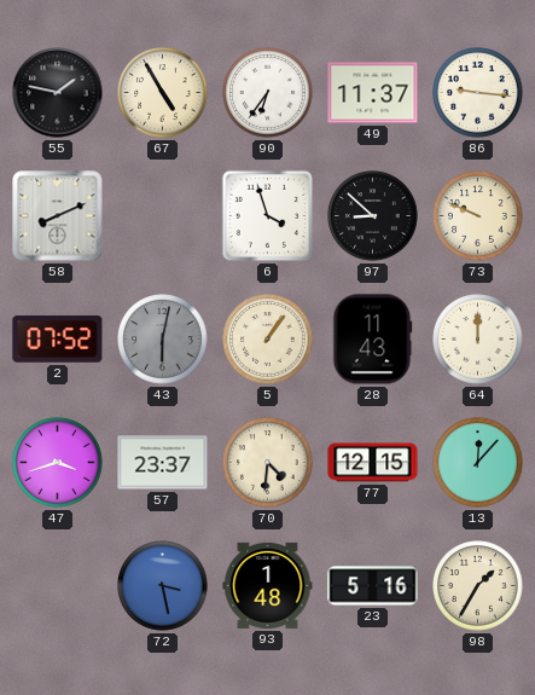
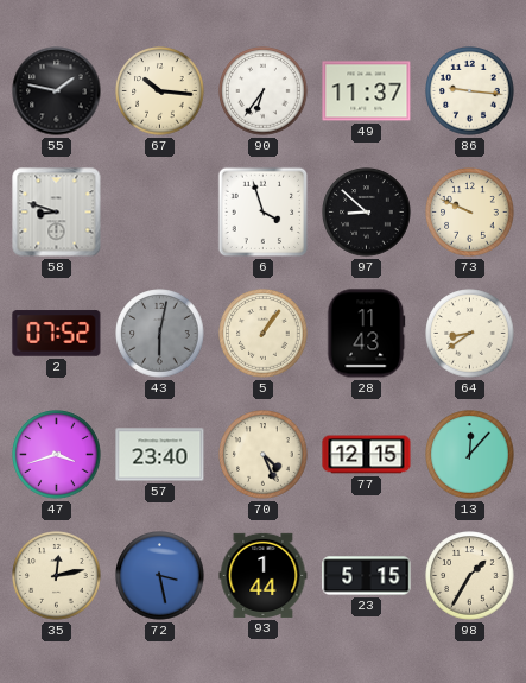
67: 4:55 -> 10:16 (160, 91)
58: 8:11 -> 8:48 (57, 213)
64: 12:00 -> 8:39 (470, 334)
57: 23:37 -> 23:40 (160, 455)
70: 4:31 -> 4:26 (264, 455)
35: none -> 12:13 (57, 576)
93: 1:48 -> 1:44 (264, 575)
23: 5:16 -> 5:15 (367, 576)
